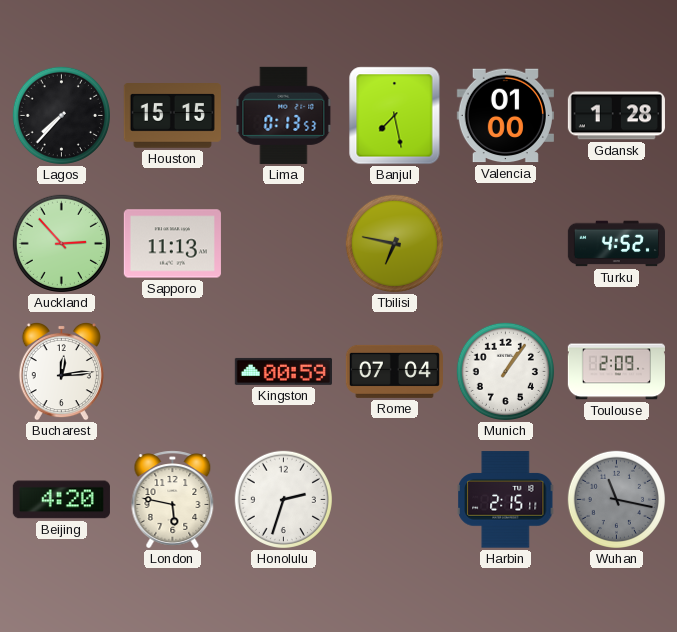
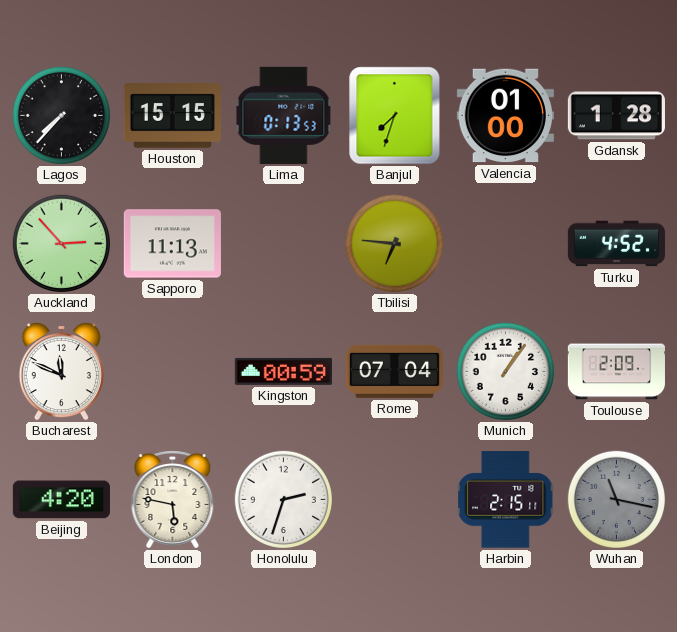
Banjul: 7:28 -> 7:33 (395, 116)
Tbilisi: 6:47 -> 6:46 (394, 243)
Bucharest: 12:14 -> 11:49 (61, 371)
